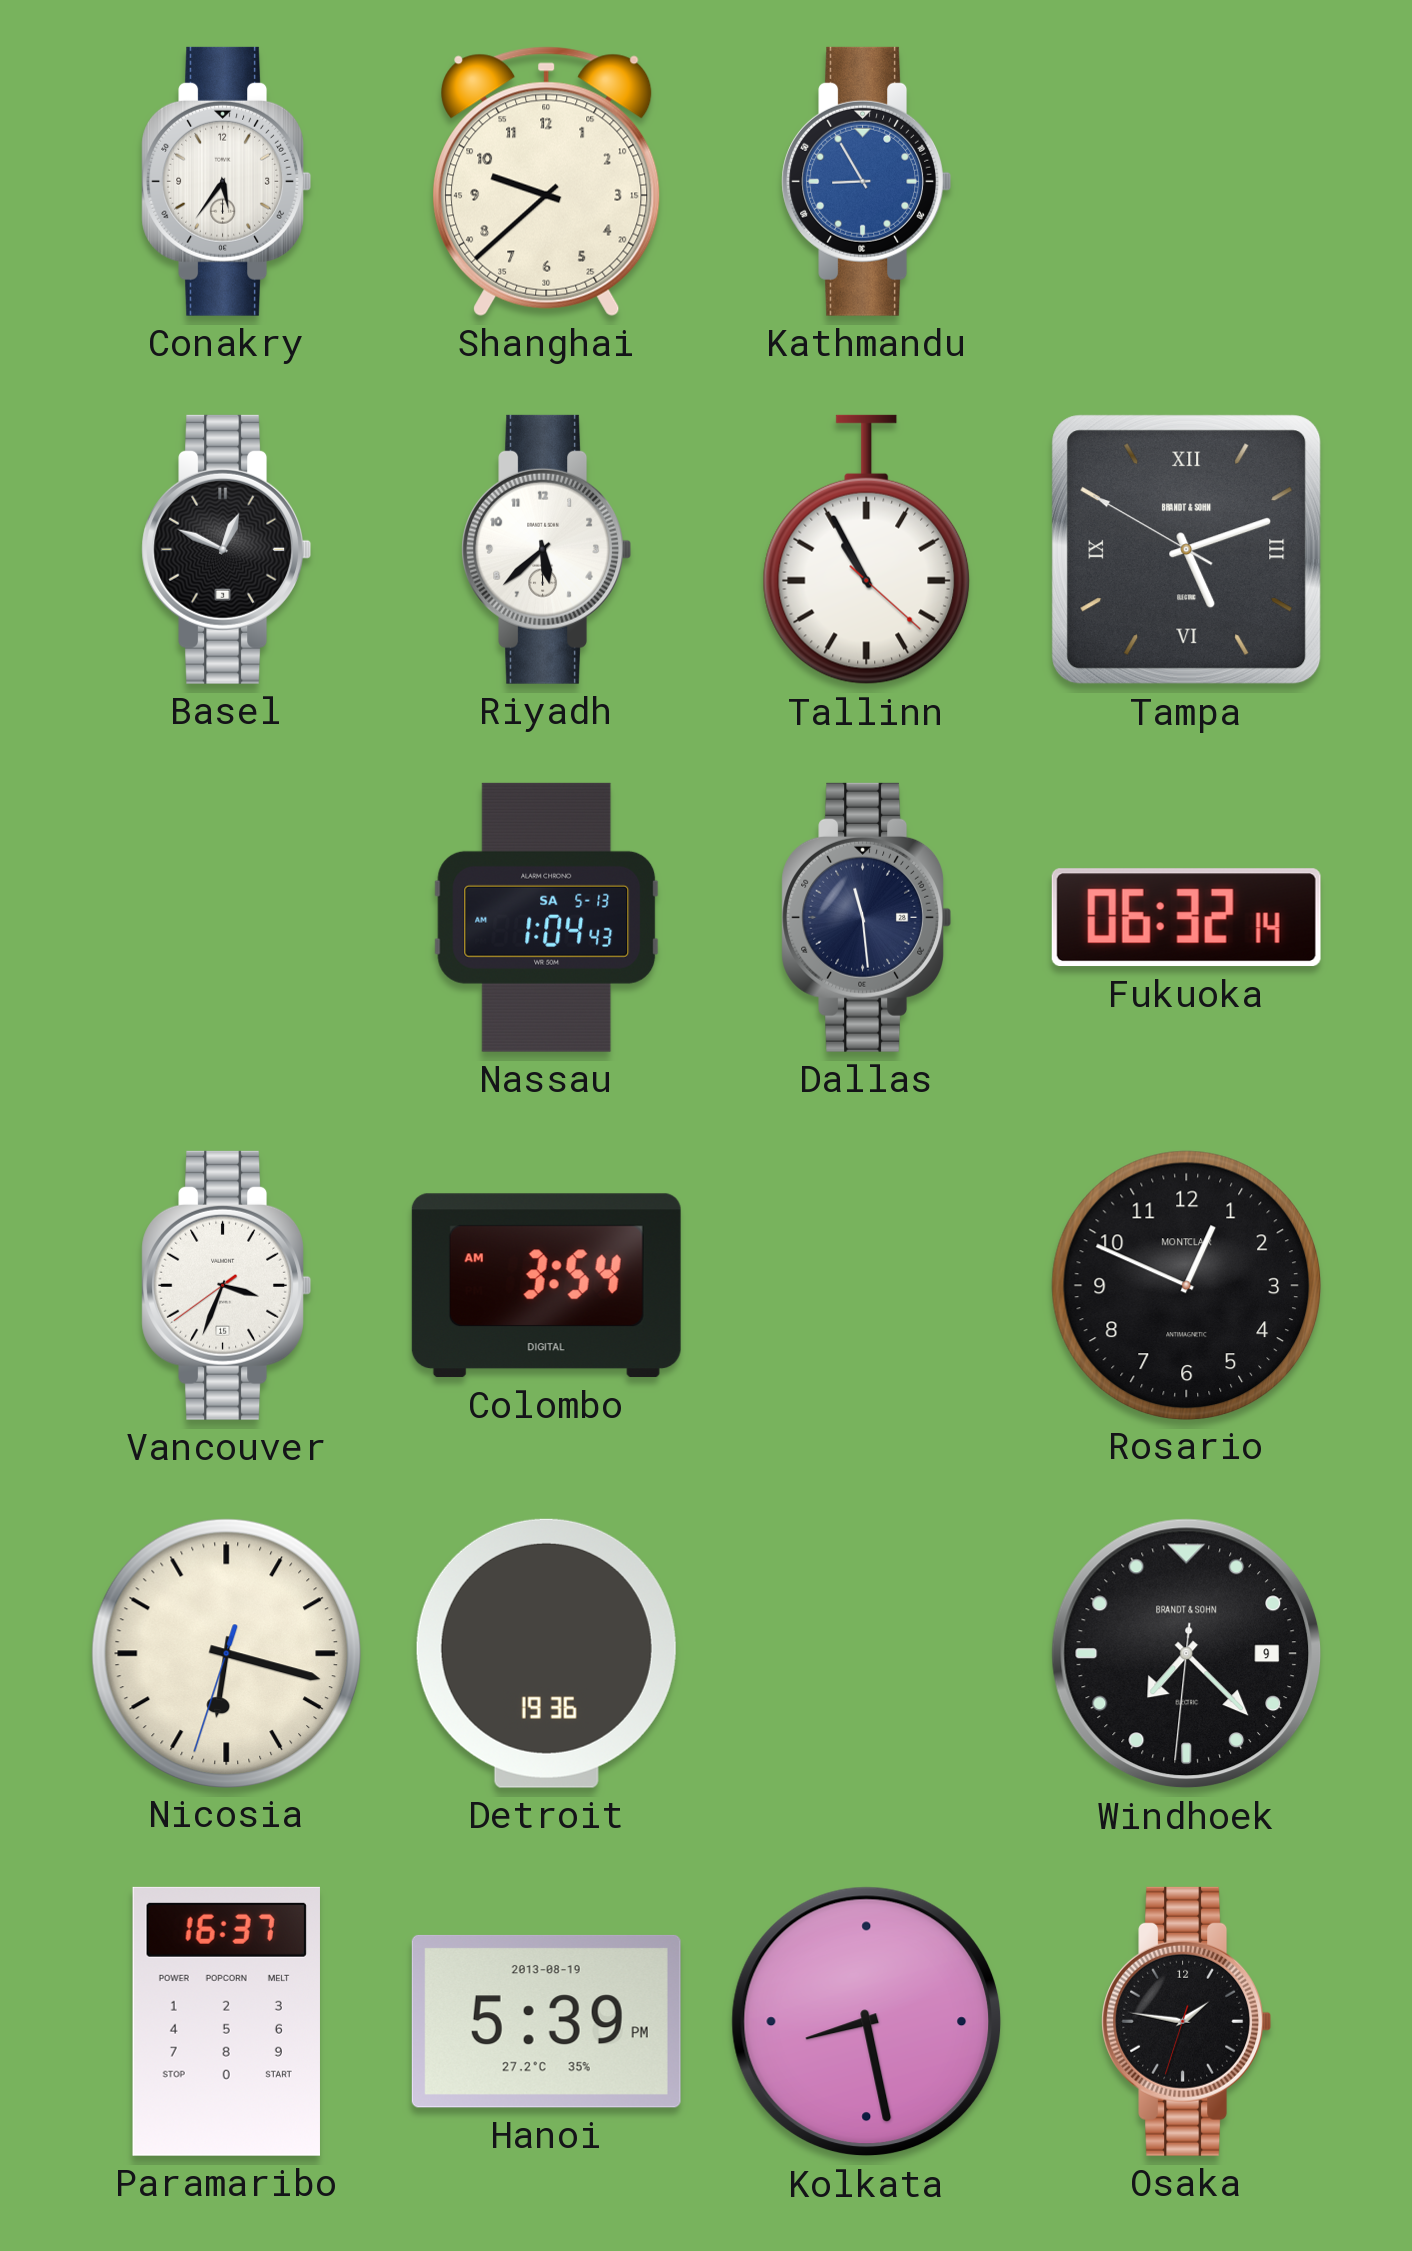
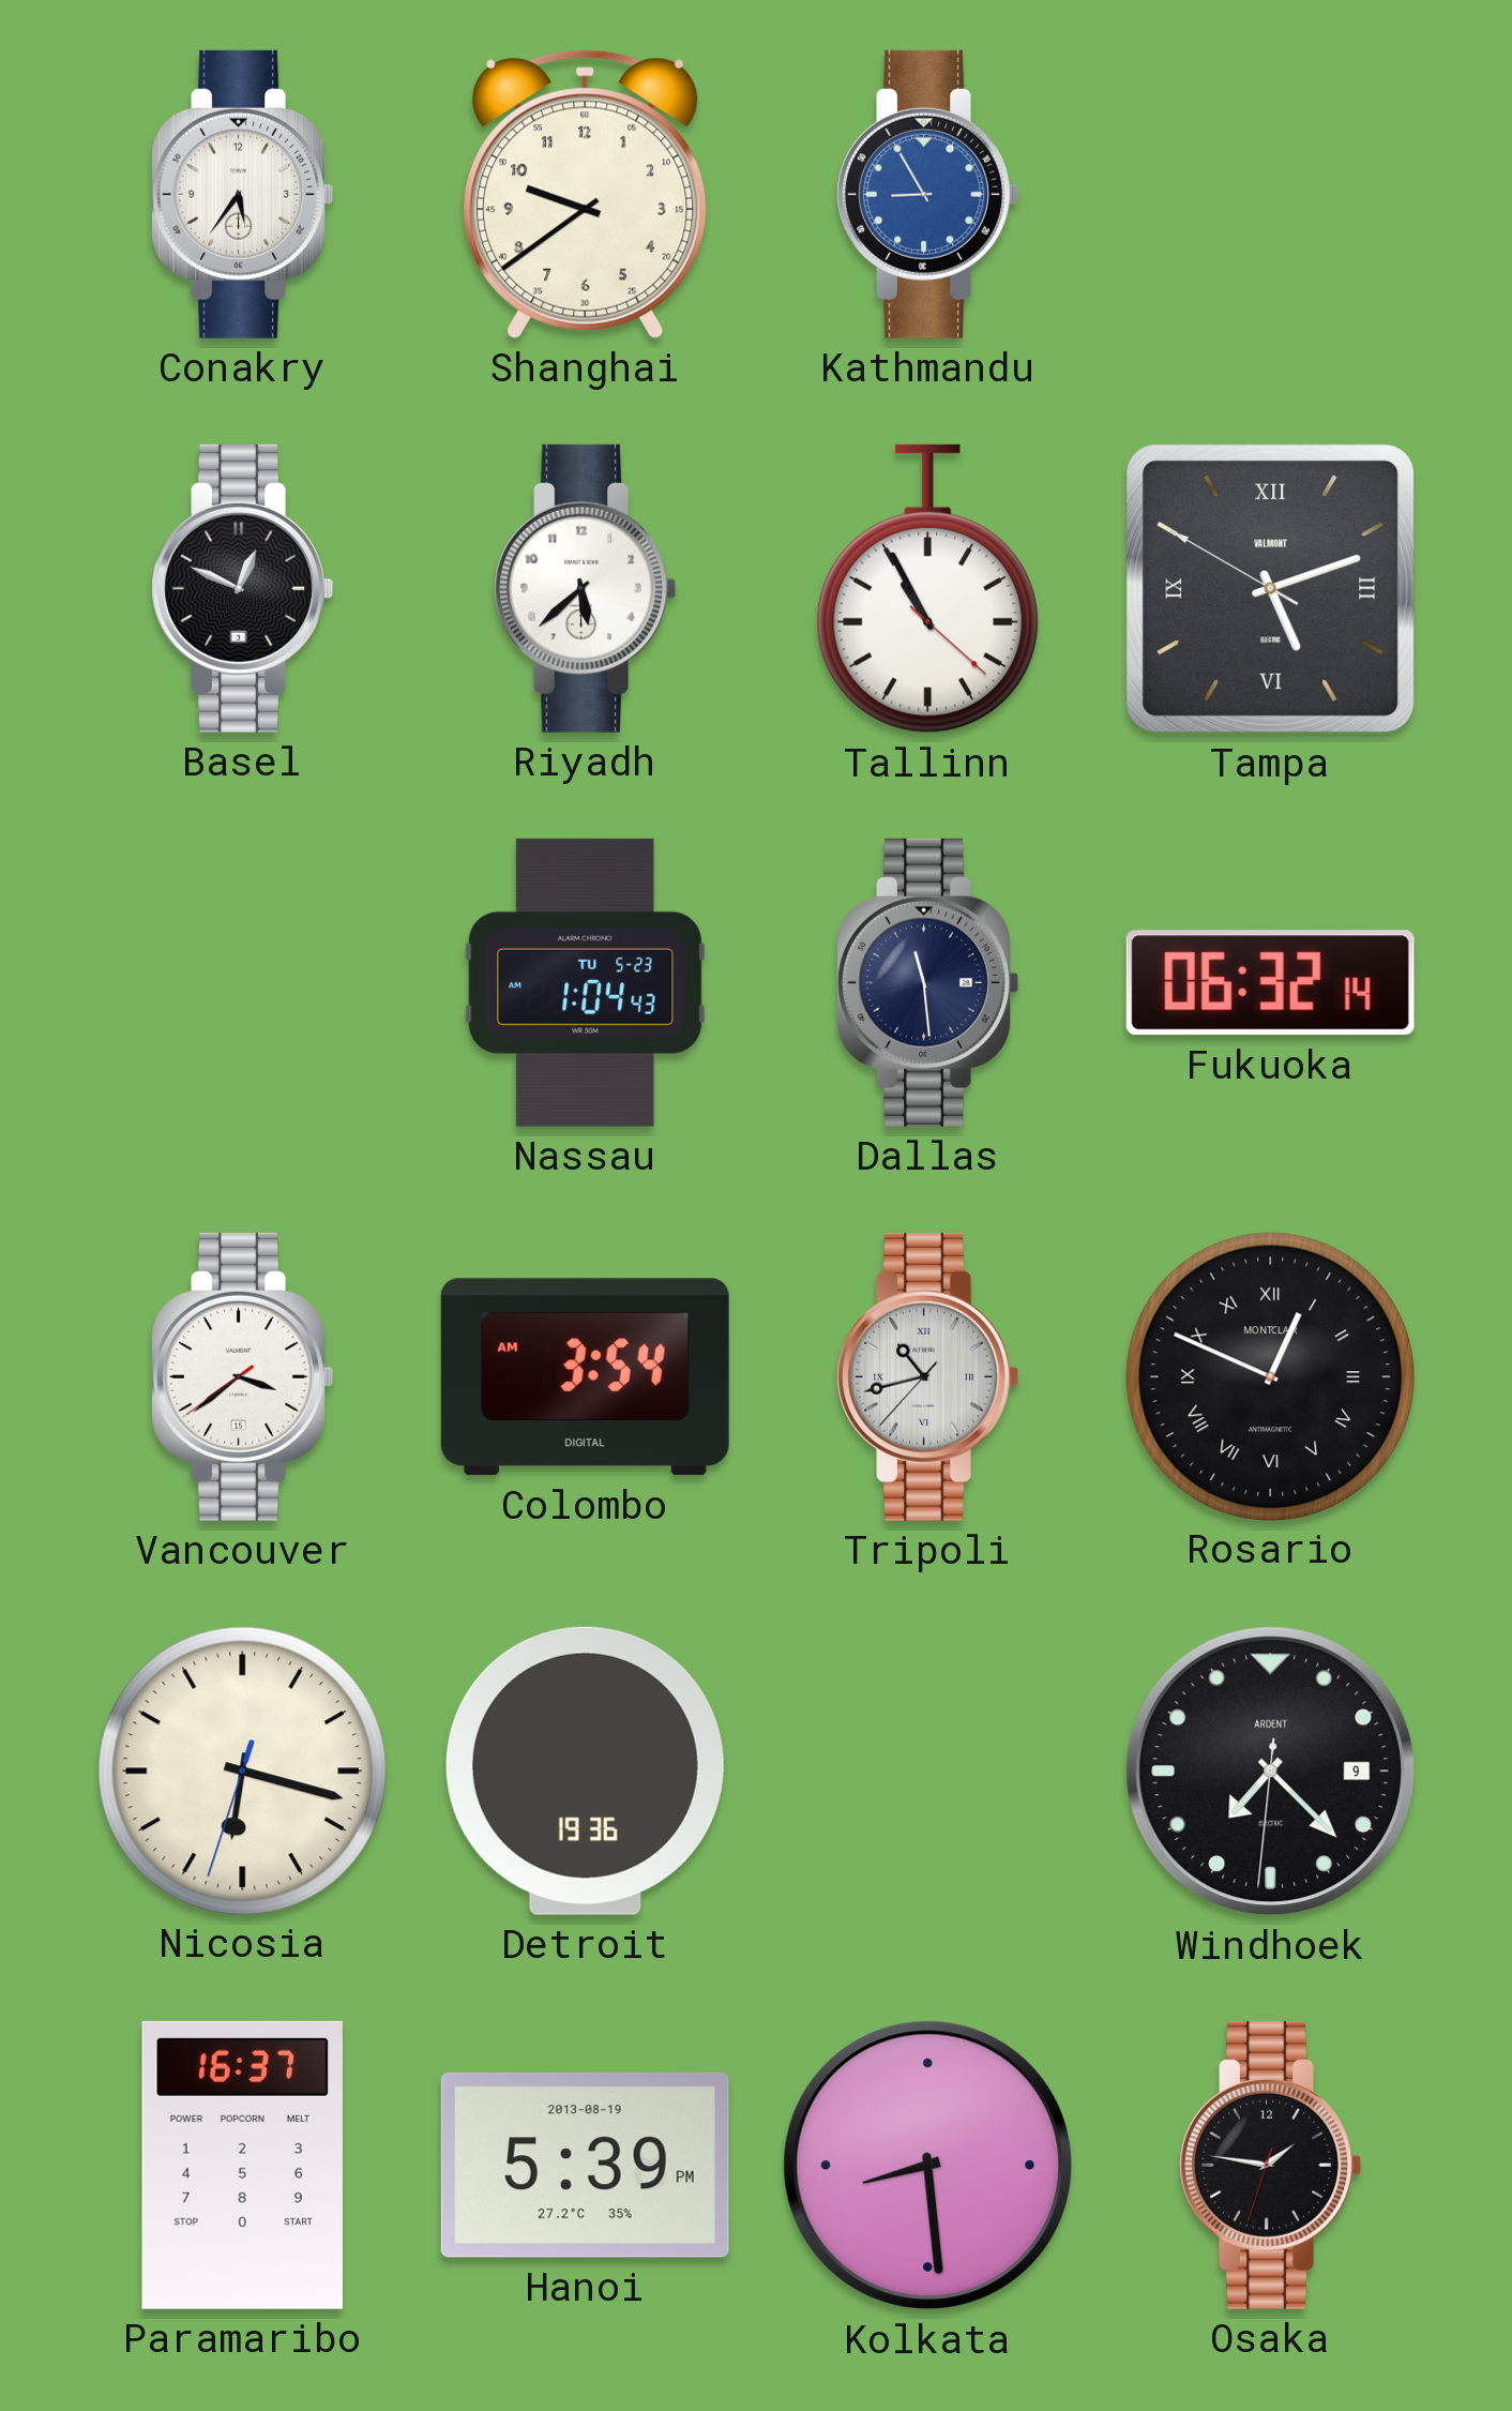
Shanghai: 9:38 -> 9:39 (586, 194)
Tampa brand: BRANDT & SOHN -> VALMONT (1271, 589)
Nassau date: SA 5-13 -> TU 5-23 (586, 982)
Vancouver: 3:33 -> 3:38 (242, 1376)
Tripoli: none -> 10:42 (927, 1376)
Rosario numerals: Arabic -> Roman (1270, 1376)
Windhoek brand: BRANDT & SOHN -> ARDENT (1271, 1772)
Kolkata: 8:28 -> 8:29 (928, 2166)
